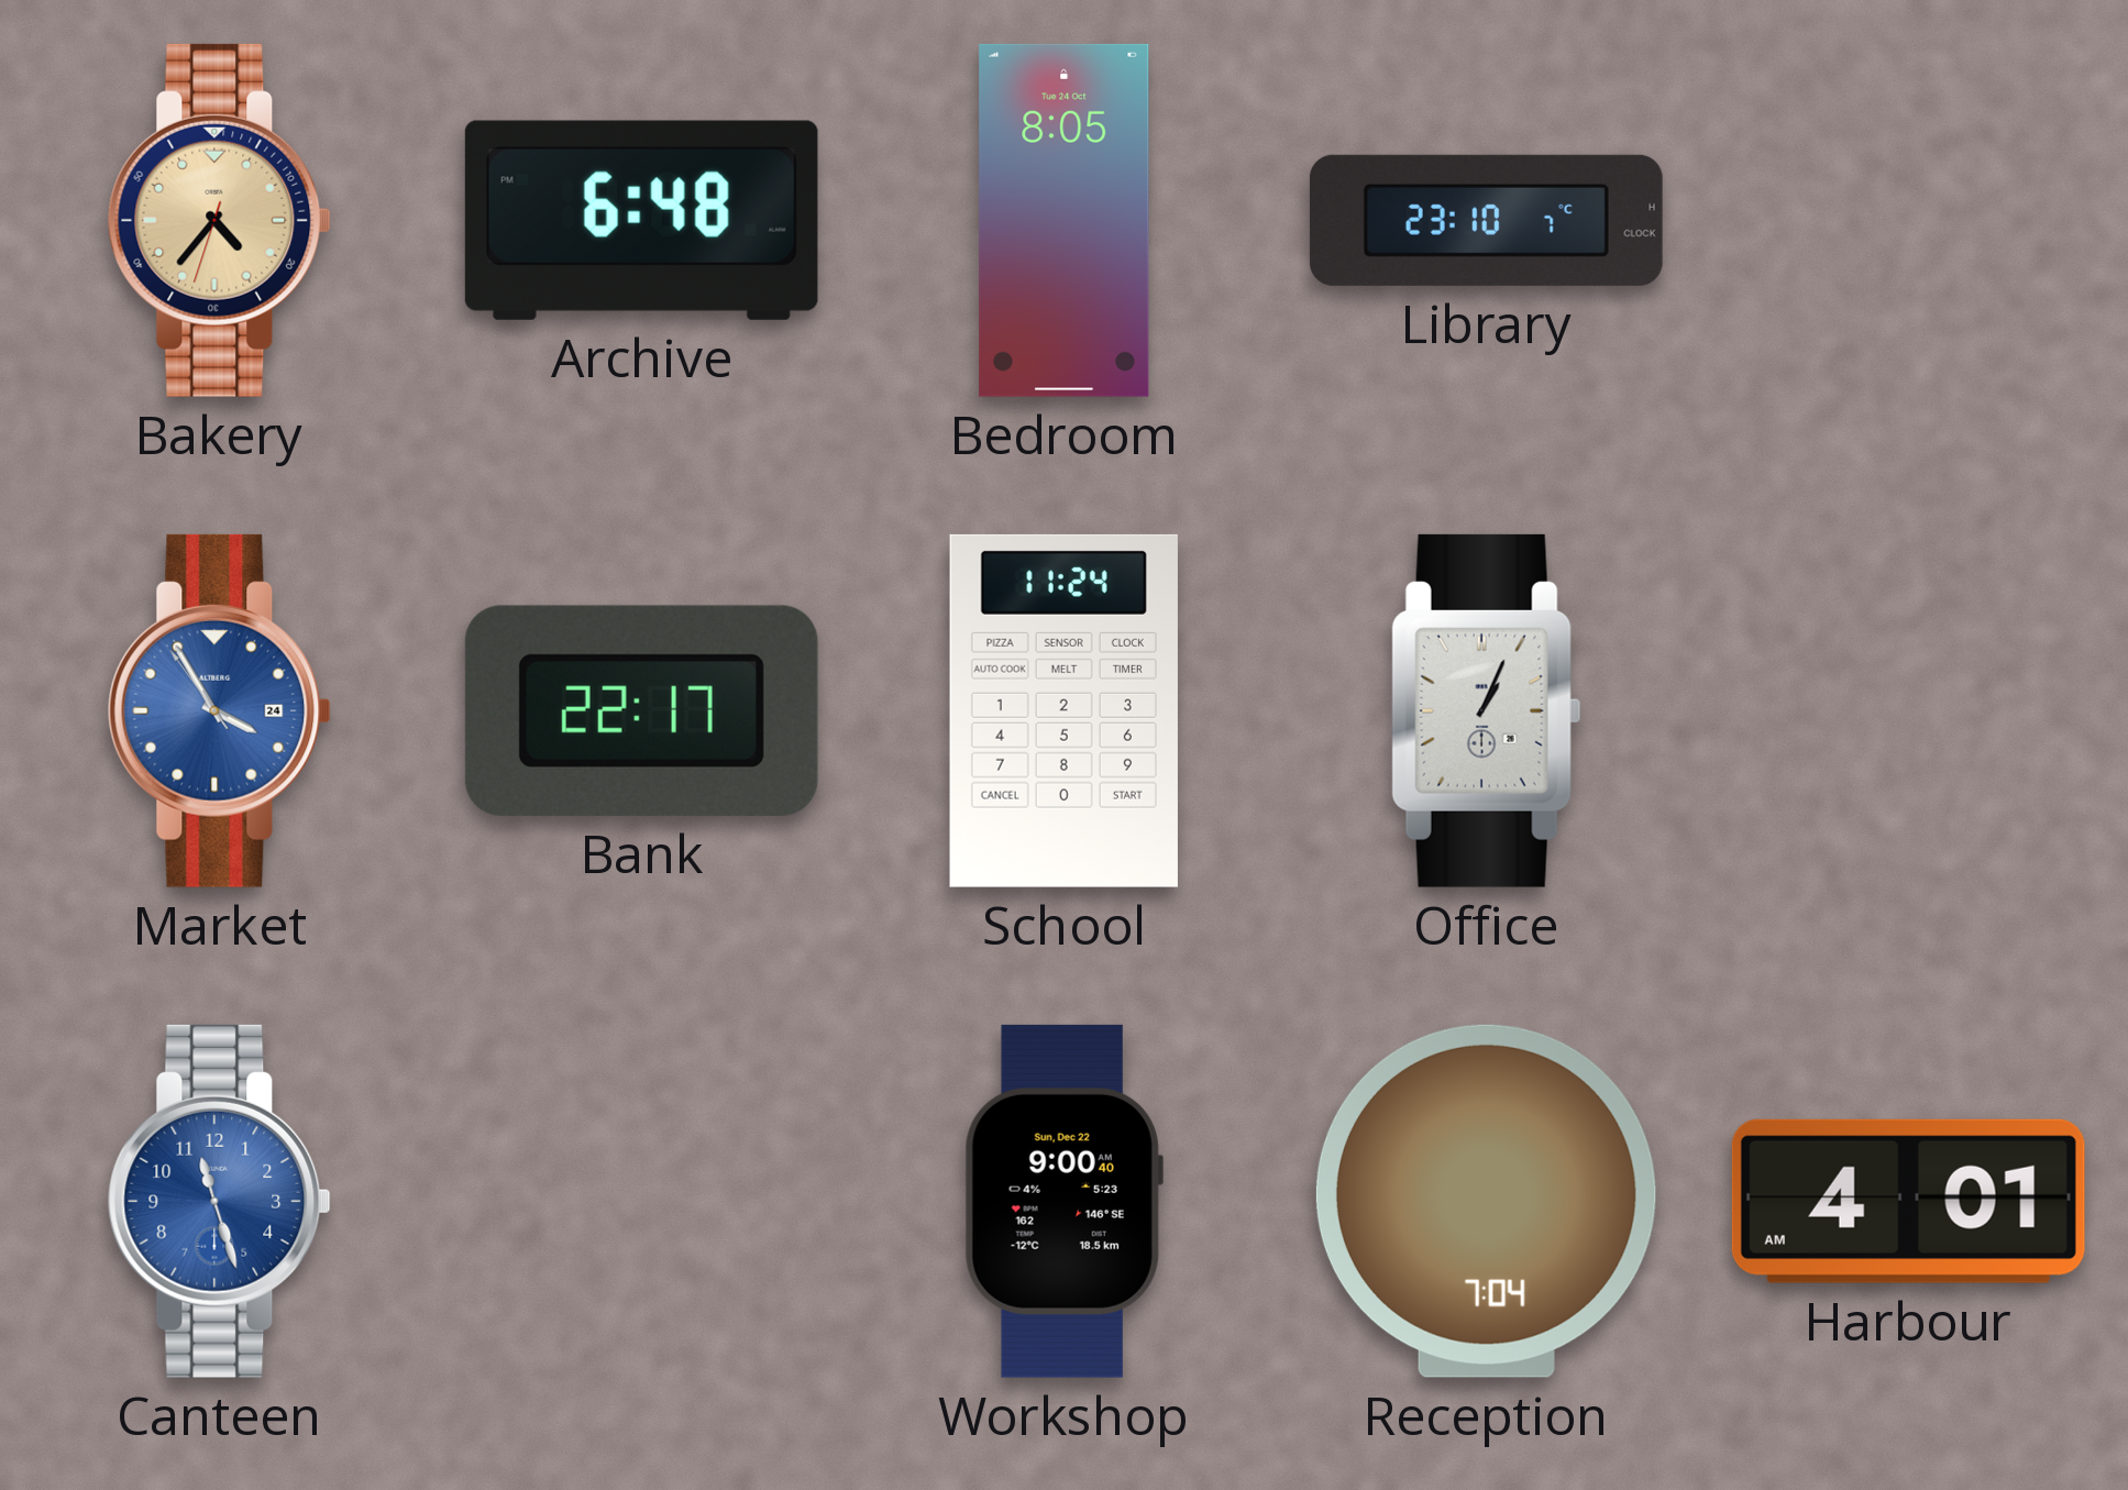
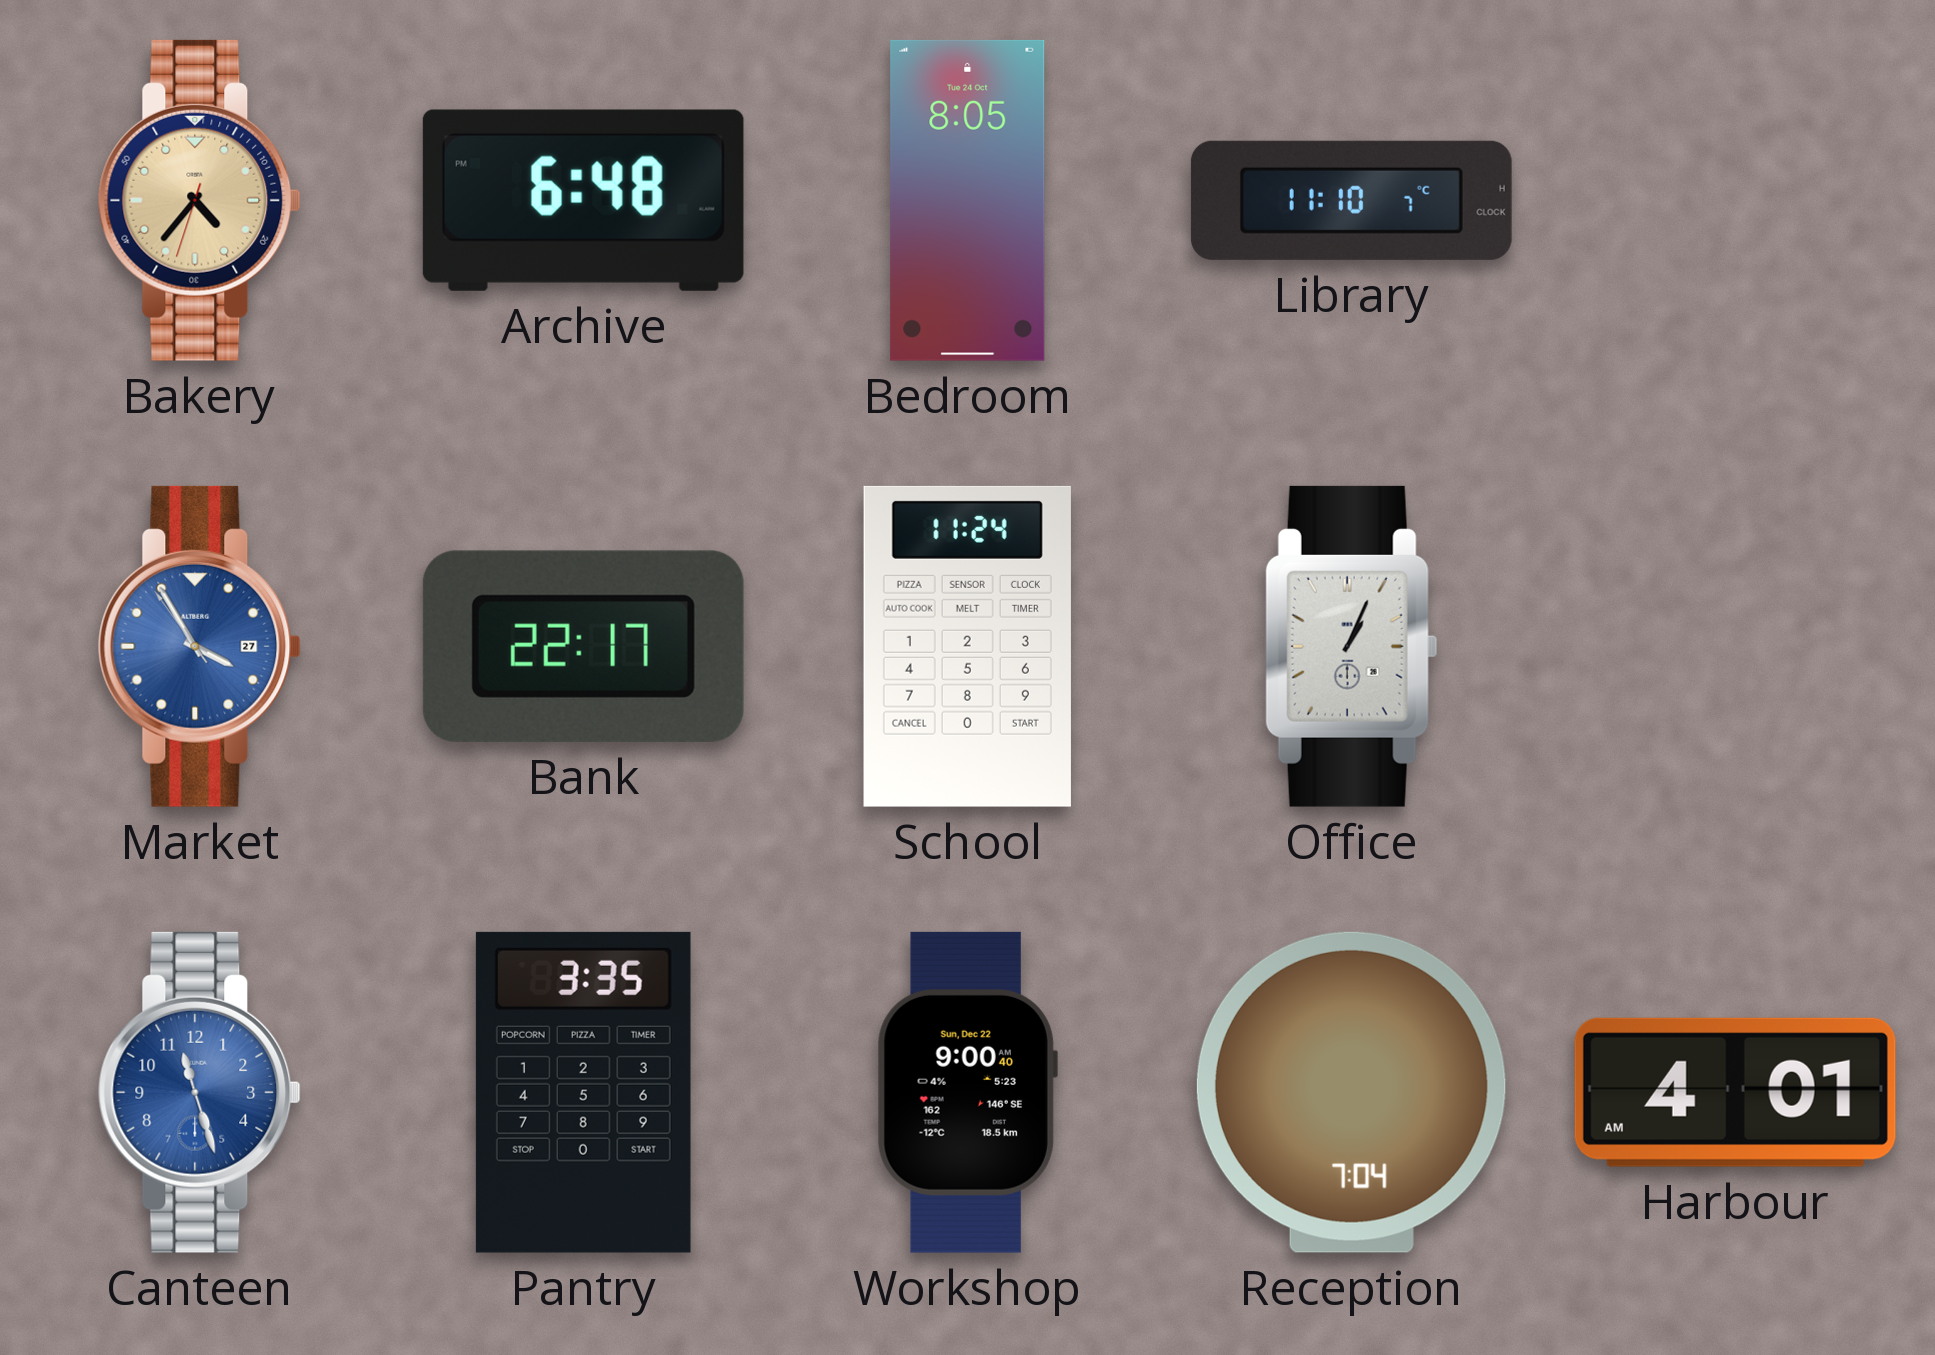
Library: 23:10 -> 11:10 (1351, 200)
Market date: 24 -> 27 (199, 646)
Pantry: none -> 3:35 (583, 1092)
